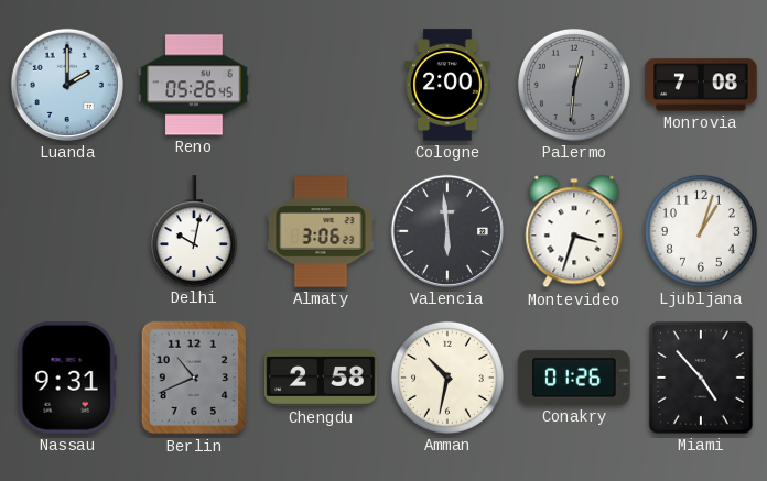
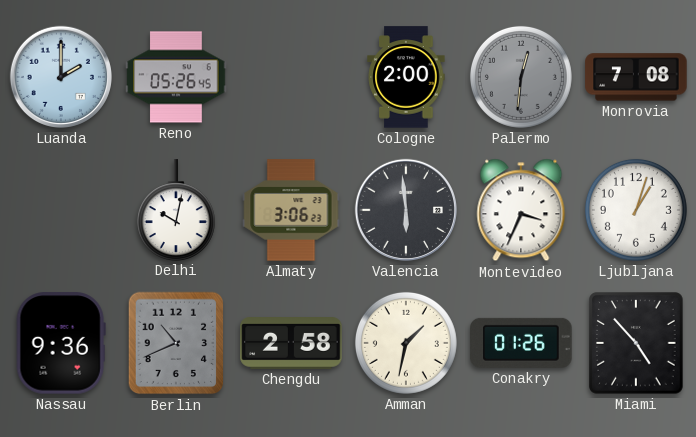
Montevideo: 3:33 -> 3:34 (521, 210)
Nassau: 9:31 -> 9:36 (61, 343)
Amman: 10:32 -> 1:32 (406, 343)
